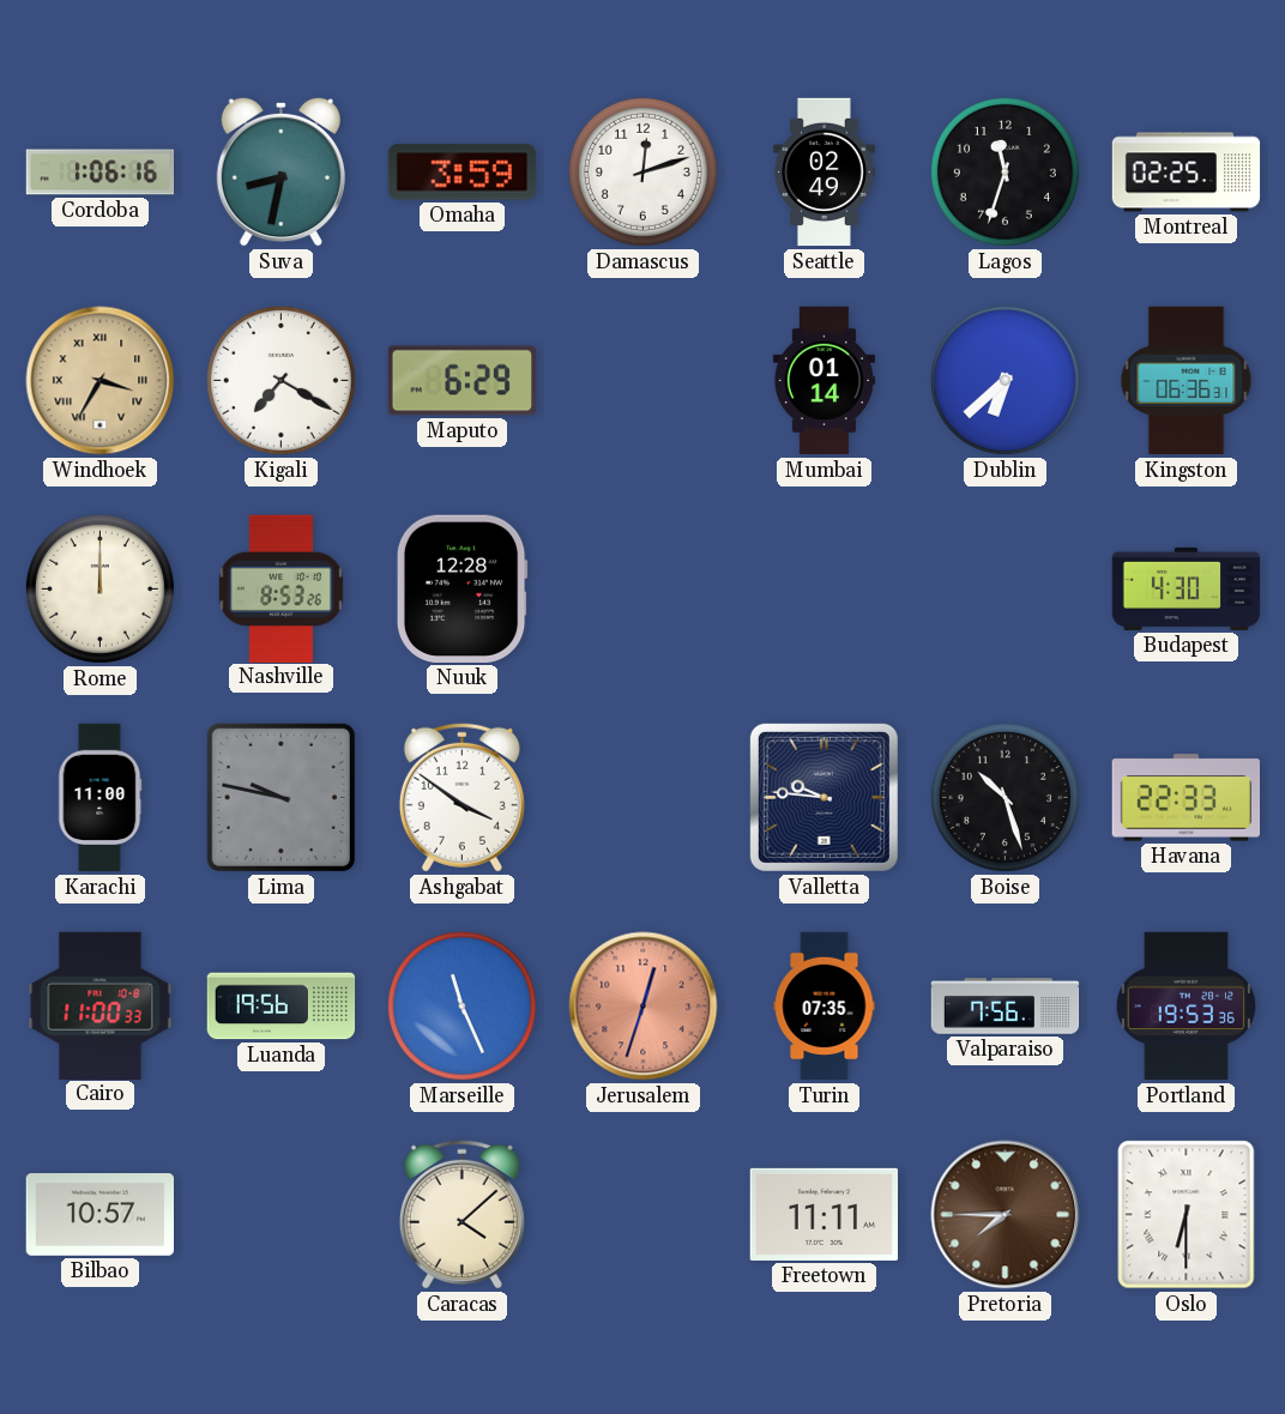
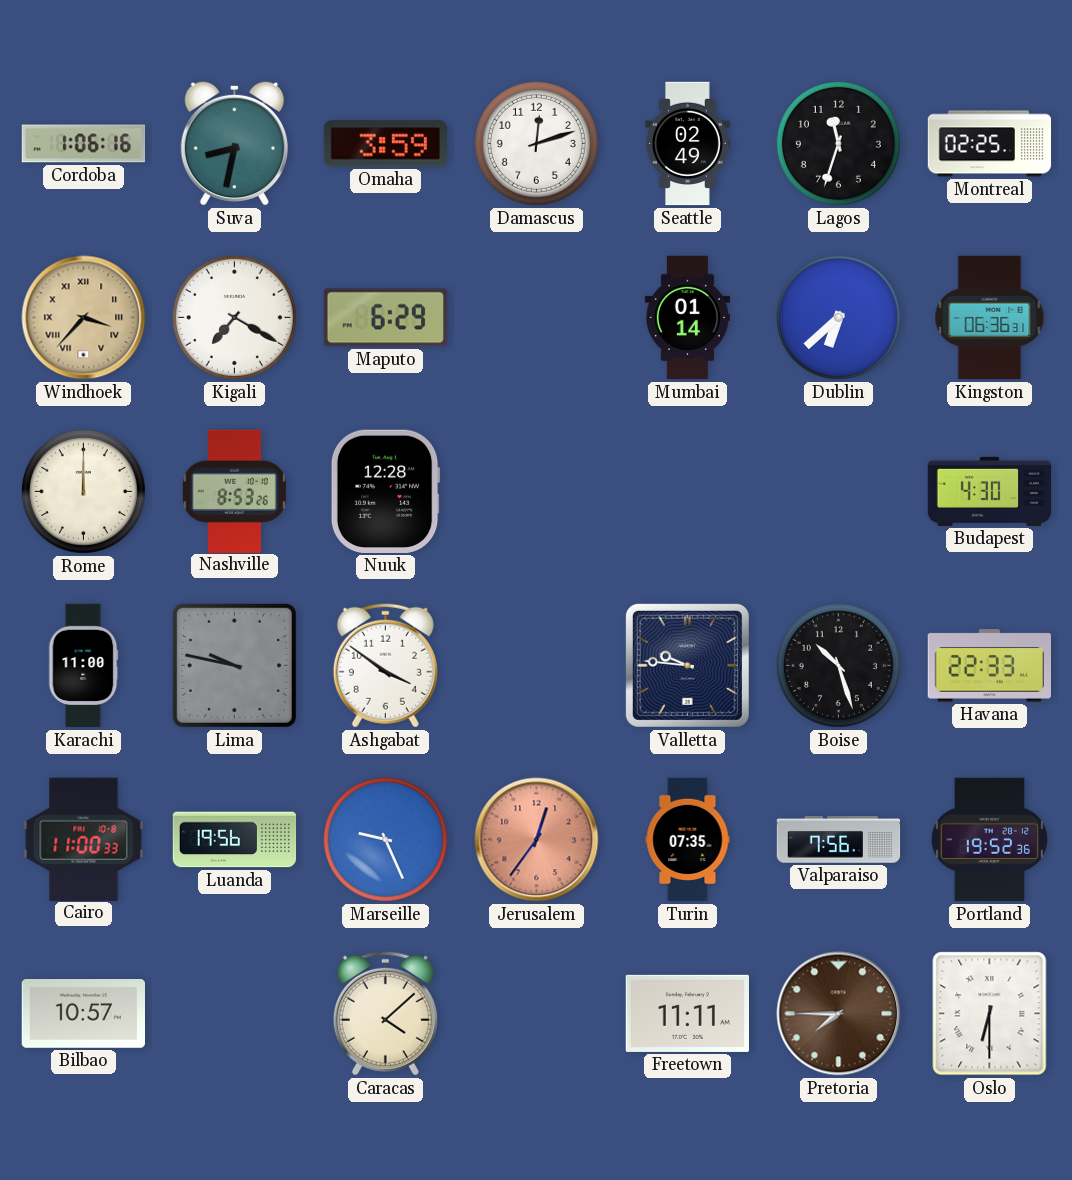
Windhoek: 3:35 -> 3:37 (84, 318)
Marseille: 11:26 -> 9:26 (385, 839)
Jerusalem: 12:33 -> 12:36 (537, 840)
Portland: 19:53 -> 19:52 (989, 840)
